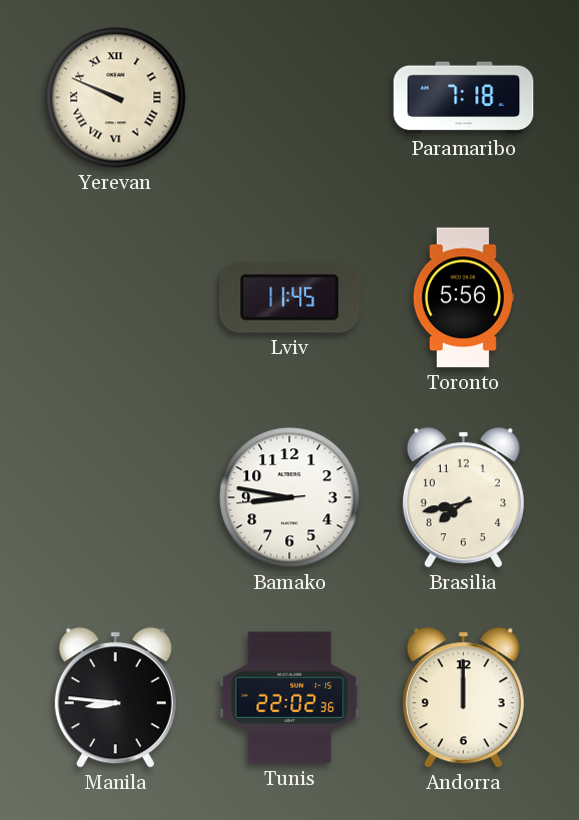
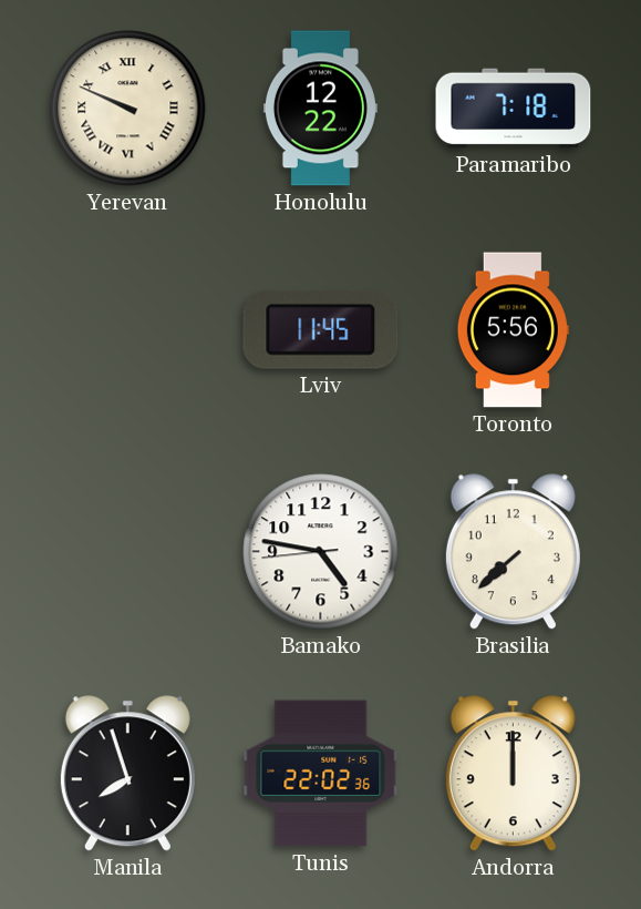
Honolulu: none -> 12:22 (320, 109)
Bamako: 8:46 -> 4:46 (321, 552)
Brasilia: 7:43 -> 7:38 (513, 552)
Manila: 8:46 -> 7:57 (127, 774)
